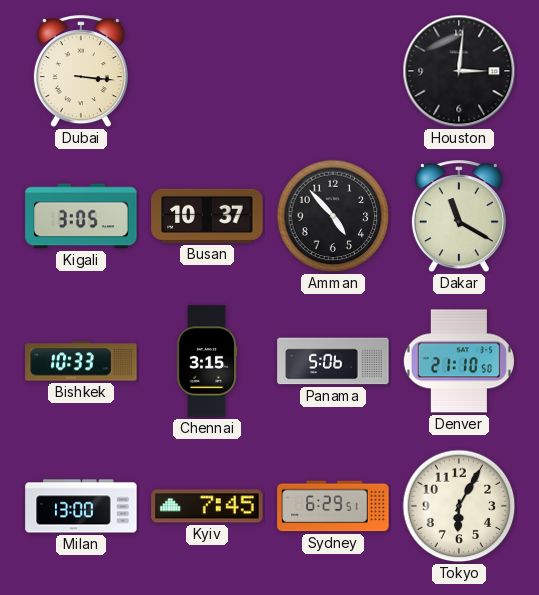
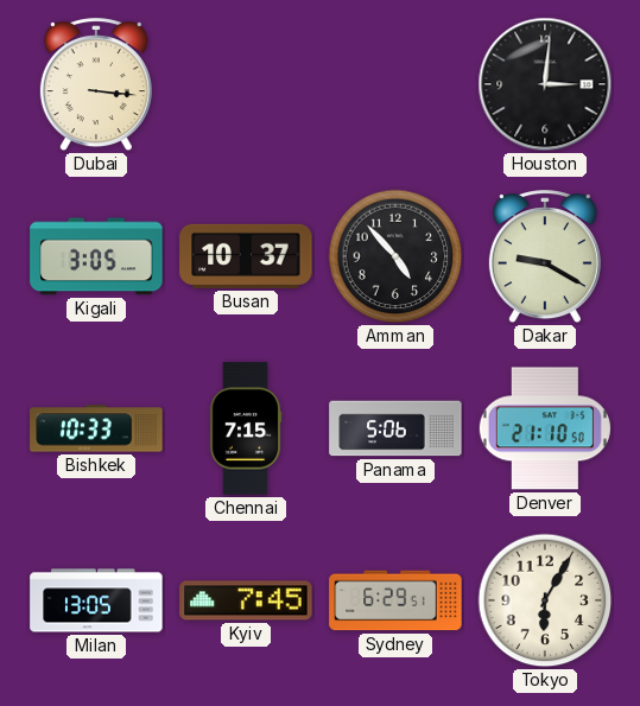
Dakar: 11:20 -> 9:20 (545, 257)
Chennai: 3:15 -> 7:15 (246, 428)
Milan: 13:00 -> 13:05 (96, 600)
